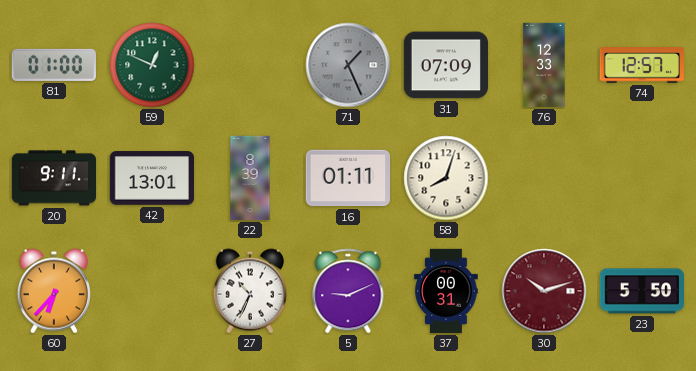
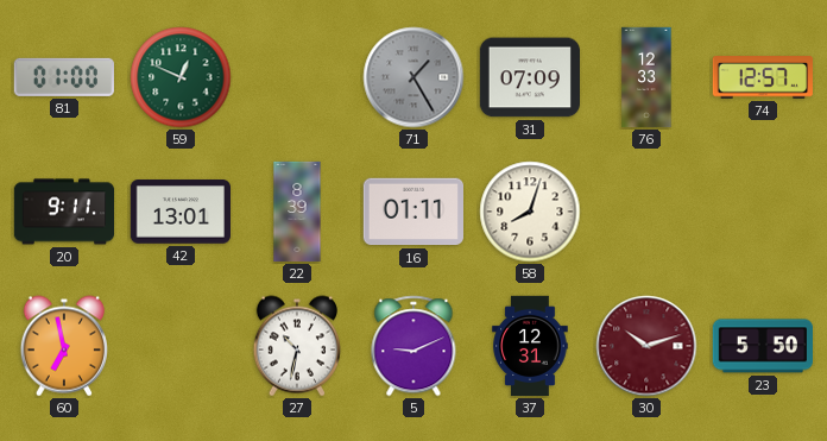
71: 1:26 -> 1:25 (414, 77)
60: 6:37 -> 6:58 (64, 346)
27: 10:34 -> 10:32 (297, 346)
37: 00:31 -> 12:31 (530, 346)
